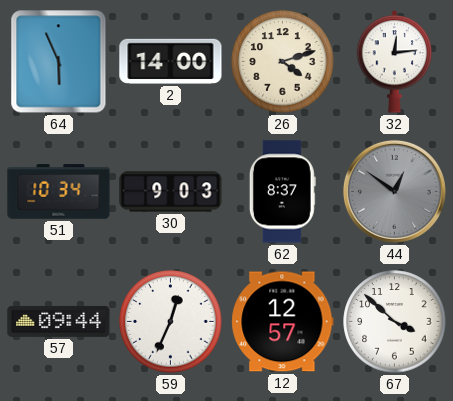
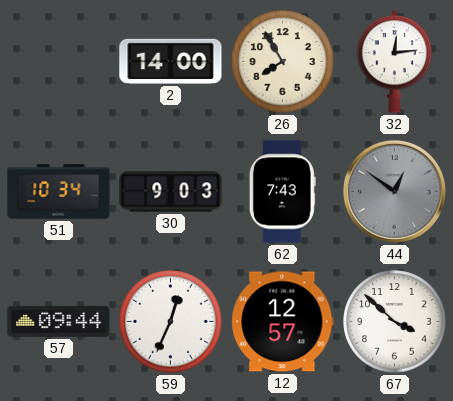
64: 5:56 -> none (59, 62)
26: 4:12 -> 7:55 (283, 62)
62: 8:37 -> 7:43 (282, 192)
